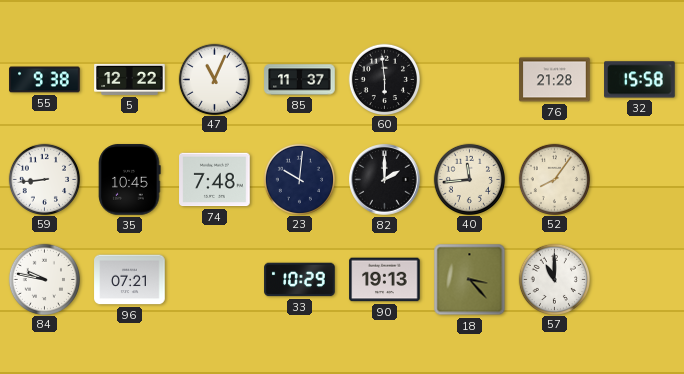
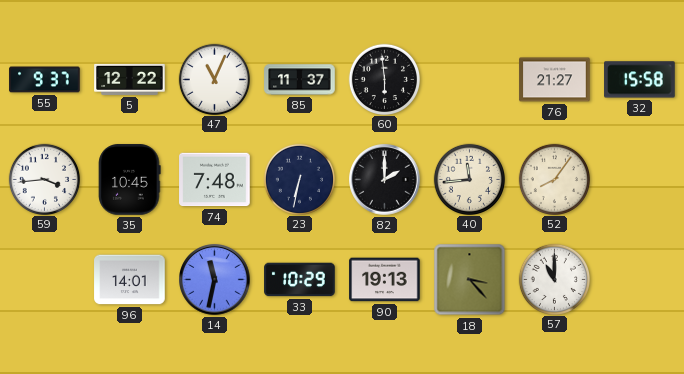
55: 9:38 -> 9:37 (45, 80)
76: 21:28 -> 21:27 (555, 80)
59: 8:44 -> 3:44 (44, 179)
23: 10:01 -> 6:32 (299, 179)
84: 9:47 -> none (44, 279)
96: 07:21 -> 14:01 (130, 280)
14: none -> 11:32 (215, 280)
